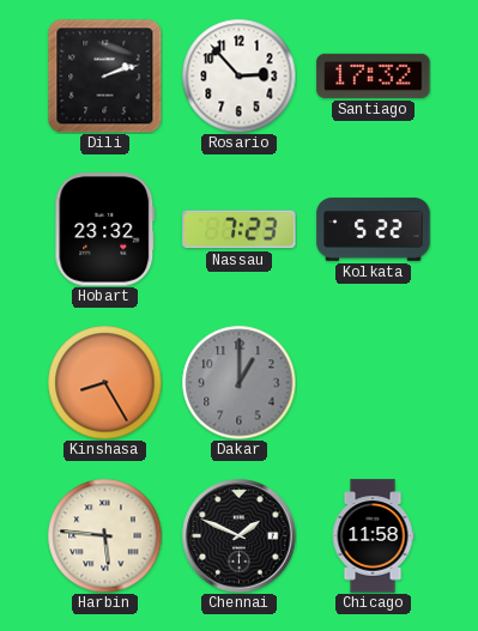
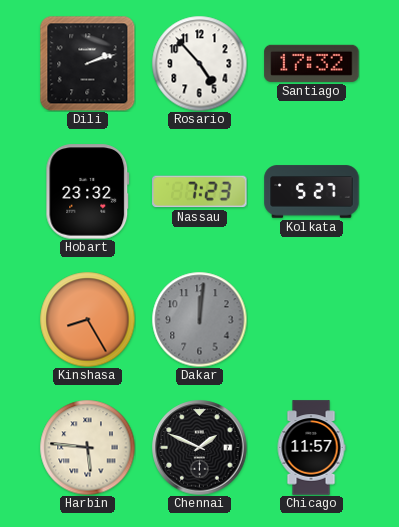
Rosario: 2:53 -> 4:53 (199, 63)
Kolkata: 5:22 -> 5:27 (312, 192)
Dakar: 1:00 -> 12:01 (199, 319)
Chicago: 11:58 -> 11:57 (311, 448)
